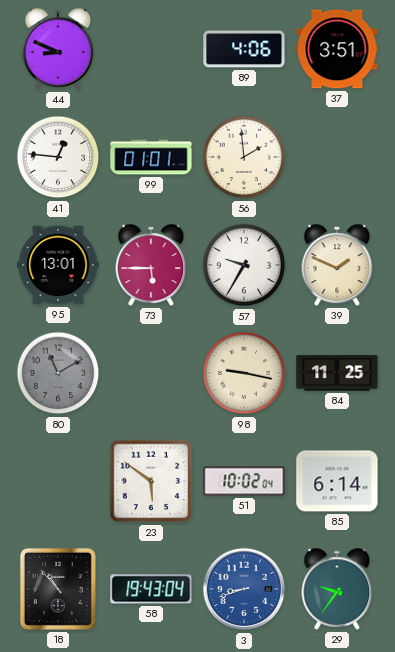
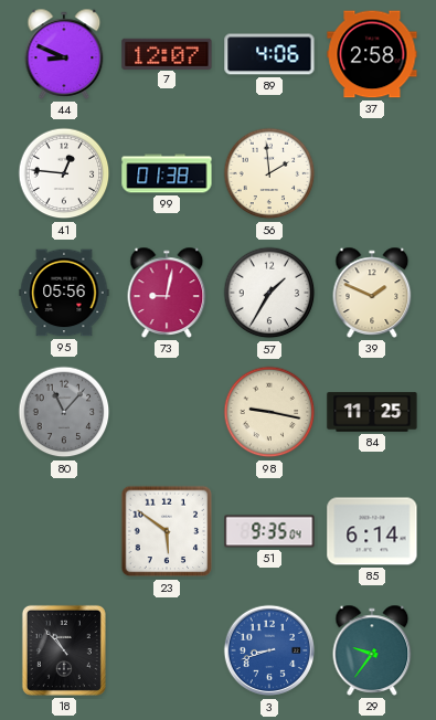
7: none -> 12:07 (167, 53)
37: 3:51 -> 2:58 (372, 54)
99: 01:01 -> 01:38 (167, 173)
95: 13:01 -> 05:56 (64, 293)
73: 5:45 -> 9:02 (167, 293)
57: 9:35 -> 1:35 (269, 293)
80: 11:10 -> 11:07 (64, 412)
51: 10:02 -> 9:35 (269, 531)
58: 19:43 -> none (151, 589)
